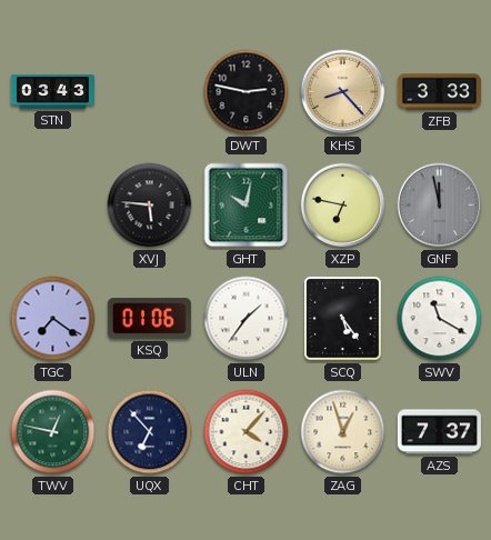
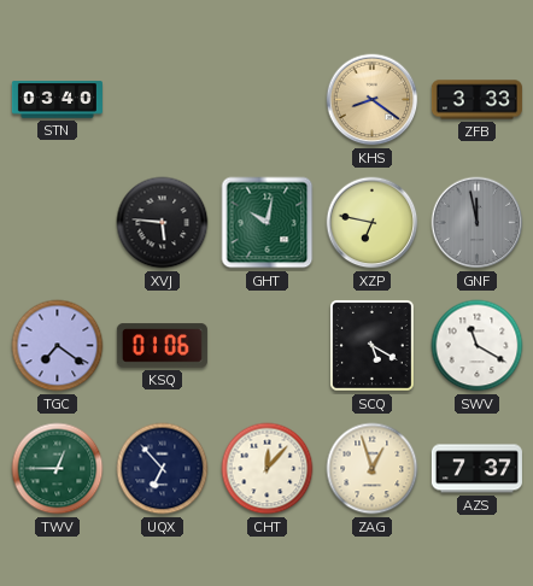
STN: 03:43 -> 03:40 (57, 100)
DWT: 2:47 -> none (247, 92)
KHS: 8:23 -> 8:21 (373, 100)
ULN: 1:36 -> none (247, 319)
SCQ: 5:24 -> 5:20 (373, 346)
TWV: 12:47 -> 12:45 (58, 469)
CHT: 4:07 -> 12:07 (268, 469)
